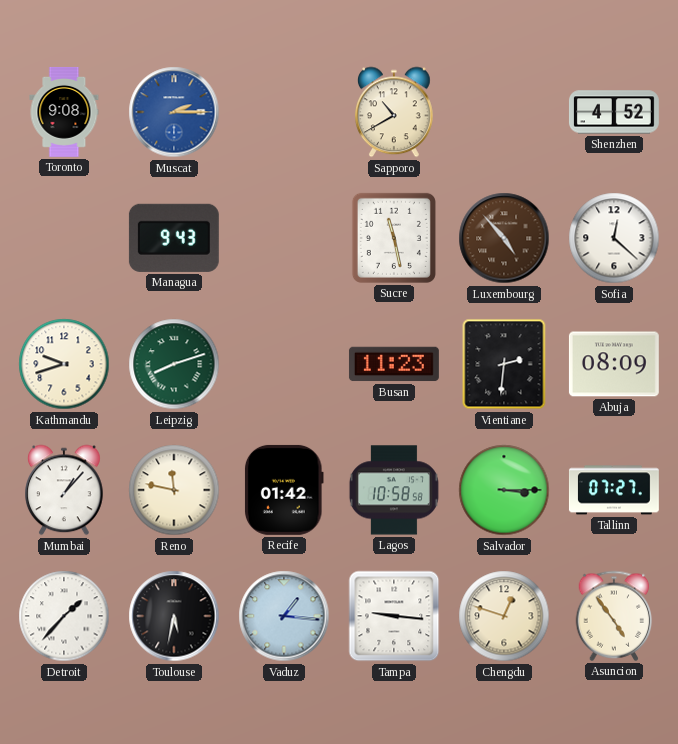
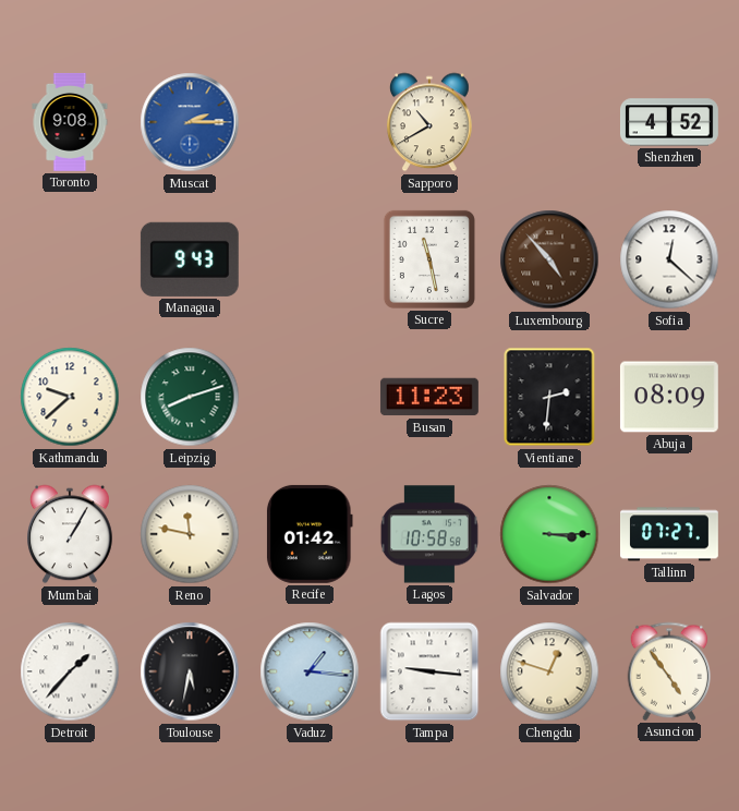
Kathmandu: 9:42 -> 9:38 (70, 397)
Mumbai: 1:07 -> 1:05 (71, 534)
